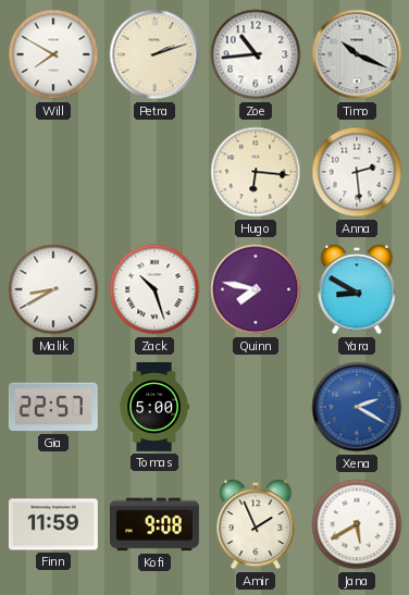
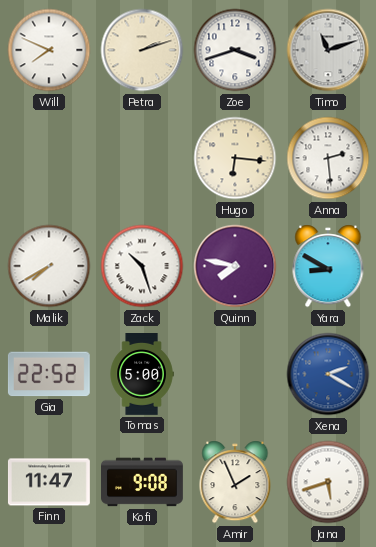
Will: 7:50 -> 7:49 (49, 50)
Zoe: 10:44 -> 3:42 (235, 50)
Timo: 10:19 -> 11:12 (328, 50)
Malik: 8:40 -> 7:40 (49, 266)
Gia: 22:57 -> 22:52 (49, 374)
Finn: 11:59 -> 11:47 (49, 482)
Jana: 5:40 -> 5:42 (328, 482)
